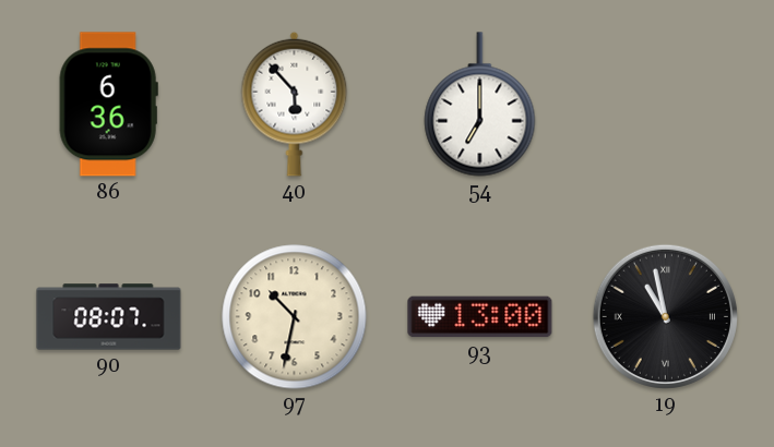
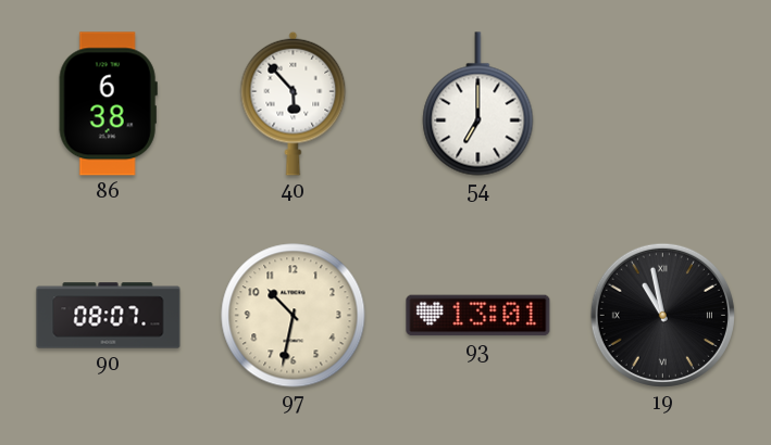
86: 6:36 -> 6:38 (108, 104)
93: 13:00 -> 13:01 (478, 316)
